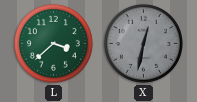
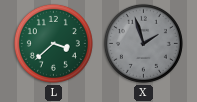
X: 12:32 -> 1:57 (143, 43)
